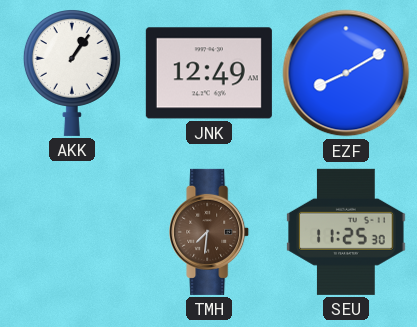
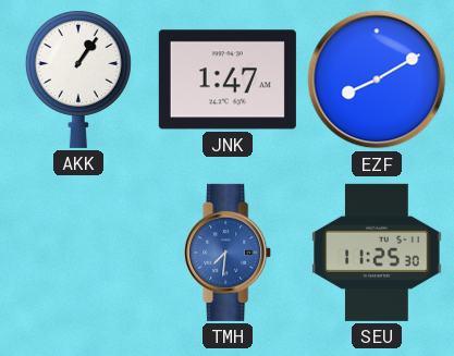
JNK: 12:49 -> 1:47 (228, 79)
TMH dial: brown -> blue (229, 253)
